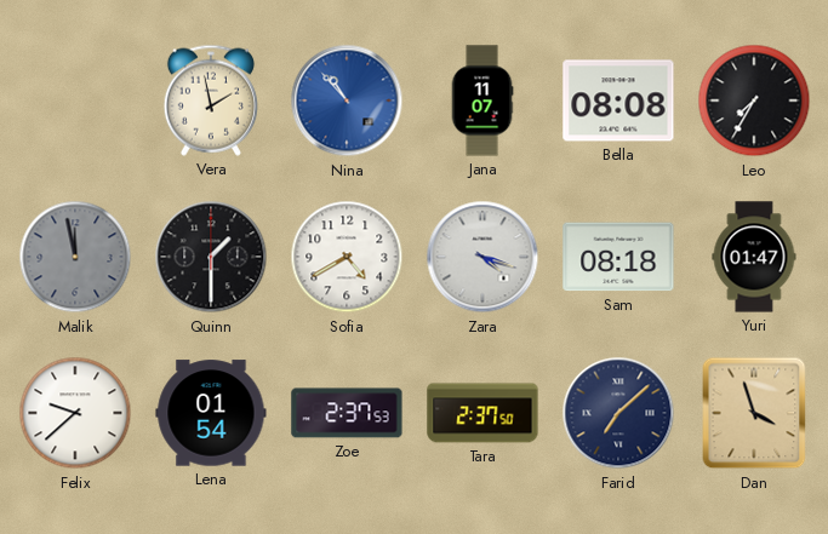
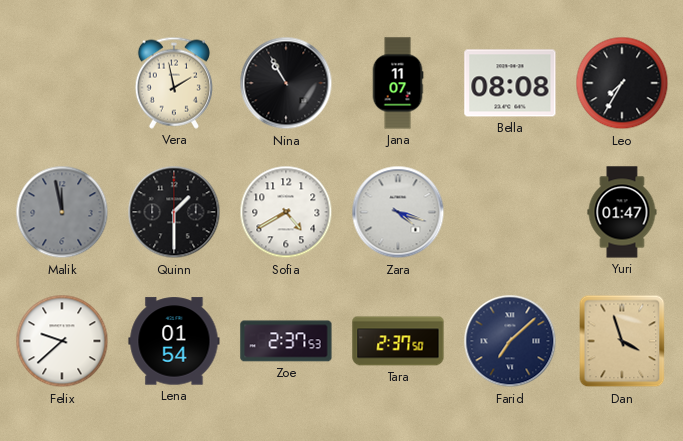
Nina: 10:53 -> 10:55 (286, 83)
Nina dial: blue -> black (286, 83)
Sam: 08:18 -> none (618, 257)
